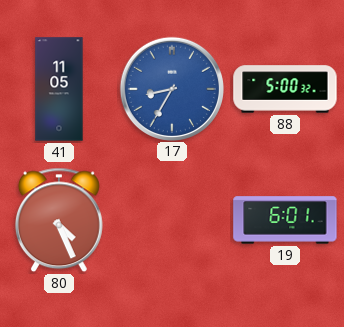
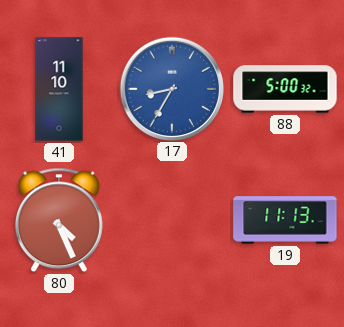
41: 11:05 -> 11:10 (59, 89)
19: 6:01 -> 11:13 (285, 220)
